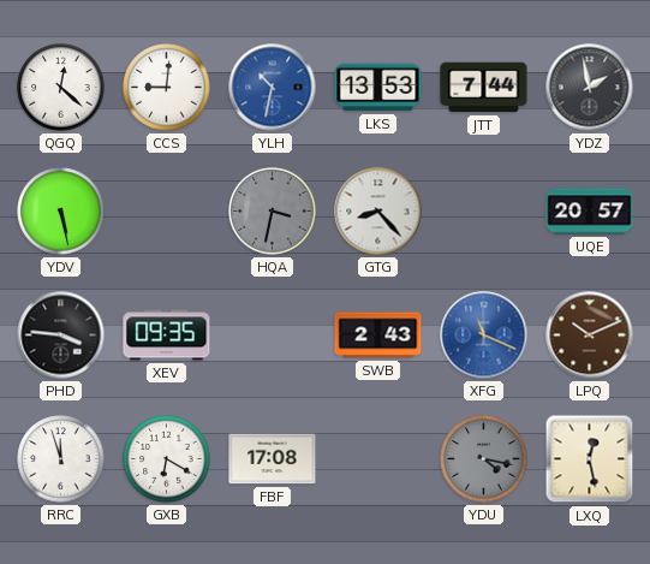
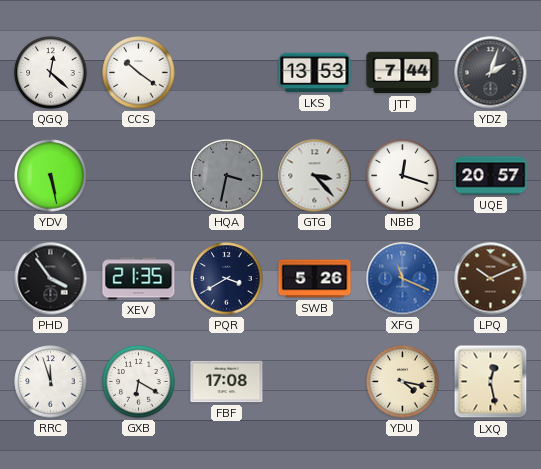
CCS: 9:01 -> 10:21 (139, 73)
YLH: 10:32 -> none (273, 88)
YDZ: 1:58 -> 2:03 (491, 73)
GTG: 8:23 -> 3:23 (315, 176)
NBB: none -> 12:18 (403, 176)
PHD: 3:46 -> 3:54 (51, 279)
XEV: 09:35 -> 21:35 (139, 279)
PQR: none -> 3:40 (227, 279)
SWB: 2:43 -> 5:26 (315, 279)
YDU dial: grey -> cream (403, 382)
